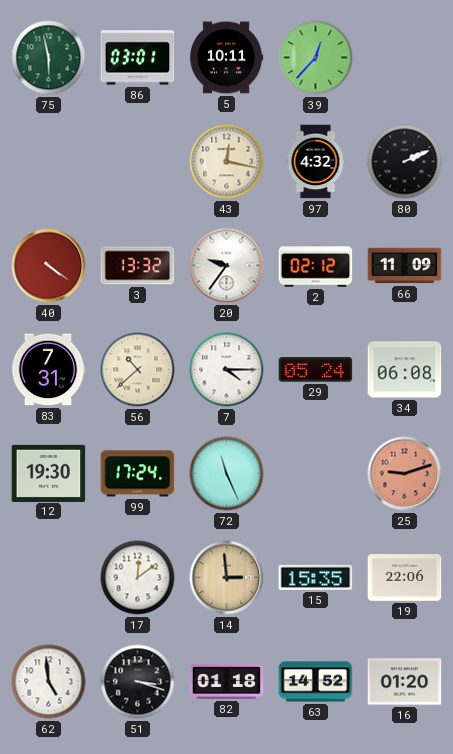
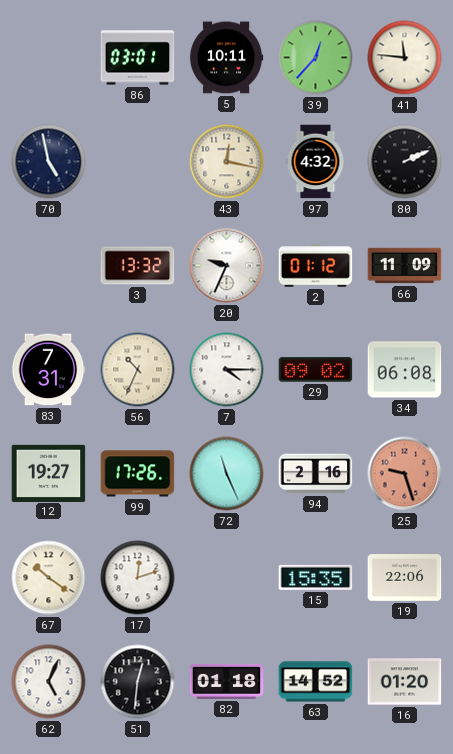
75: 5:58 -> none (49, 58)
41: none -> 11:46 (405, 58)
70: none -> 4:58 (49, 162)
40: 4:21 -> none (49, 266)
20: 9:36 -> 9:34 (227, 266)
2: 02:12 -> 01:12 (316, 266)
56: 10:38 -> 10:34 (138, 370)
29: 05:24 -> 09:02 (316, 370)
12: 19:30 -> 19:27 (49, 473)
99: 17:24 -> 17:26 (138, 474)
94: none -> 2:16 (316, 474)
25: 9:12 -> 9:27 (405, 474)
67: none -> 10:21 (49, 578)
17: 12:09 -> 12:12 (138, 578)
14: 2:59 -> none (227, 578)
62: 4:59 -> 5:04 (49, 682)
51: 3:18 -> 12:31 (138, 682)
